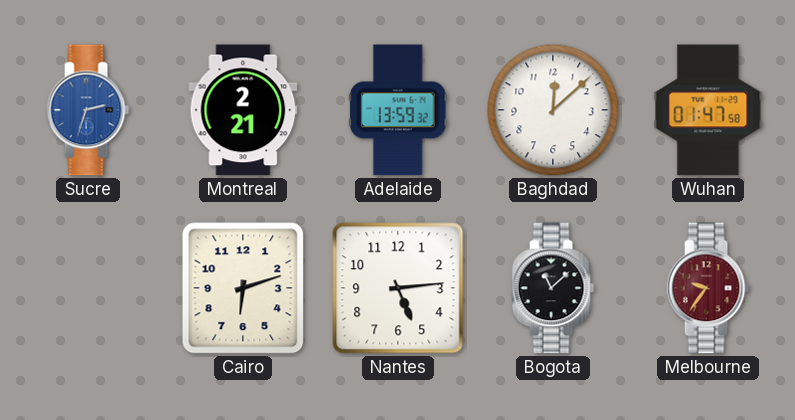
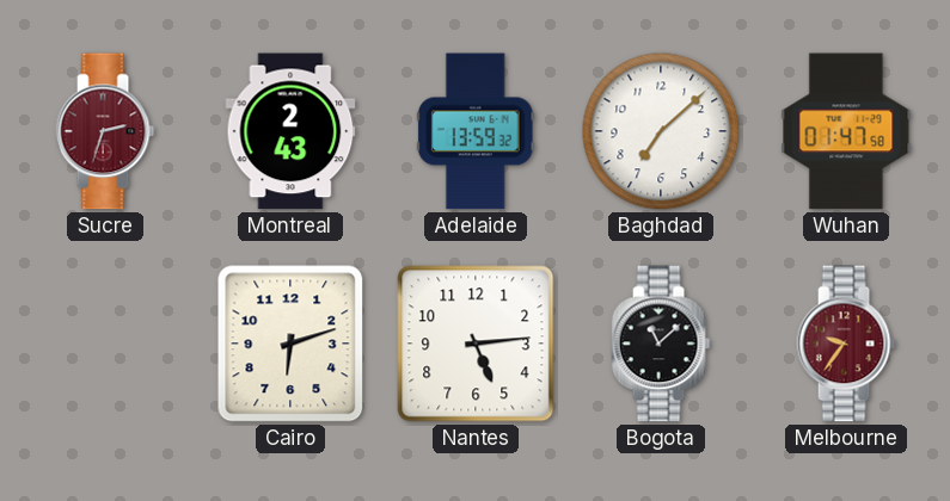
Sucre dial: blue -> burgundy (105, 131)
Montreal: 2:21 -> 2:43 (290, 131)
Baghdad: 12:08 -> 7:08 (661, 131)
